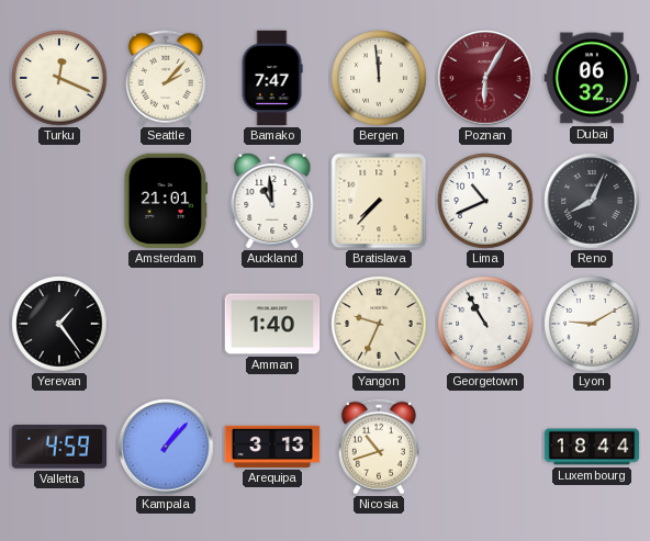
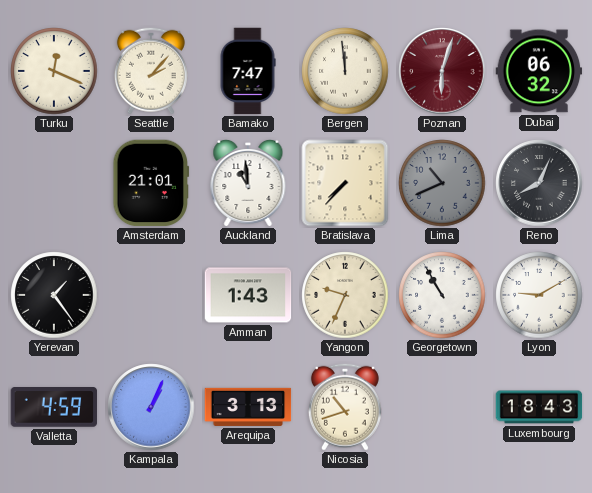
Poznan: 6:05 -> 6:03 (442, 71)
Lima dial: white -> grey (442, 183)
Amman: 1:40 -> 1:43 (248, 295)
Kampala: 1:07 -> 1:04 (151, 407)
Luxembourg: 18:44 -> 18:43 (539, 407)
